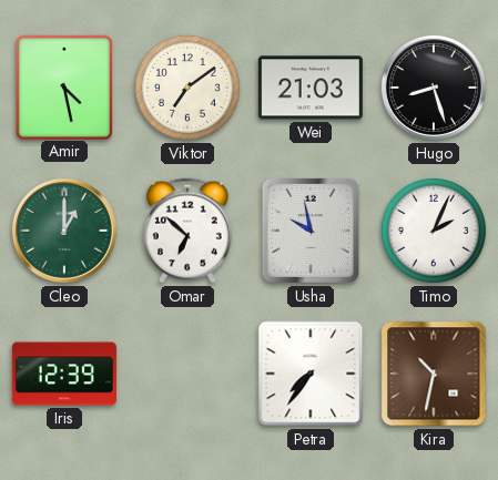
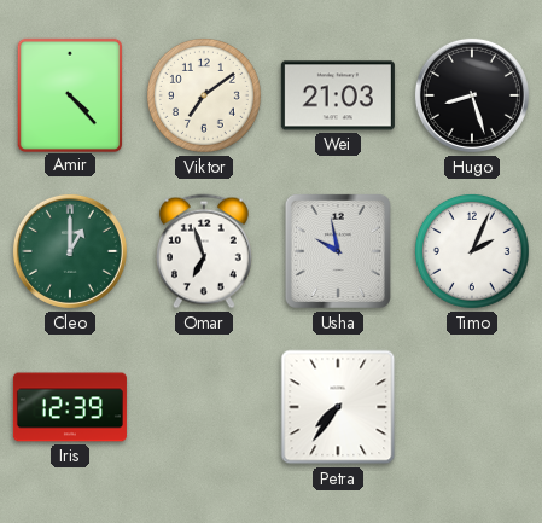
Amir: 4:28 -> 4:23 (69, 94)
Omar: 6:52 -> 6:57 (204, 251)
Kira: 10:32 -> none (434, 374)
